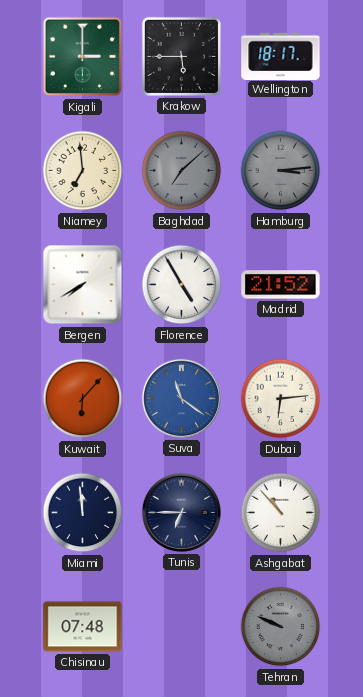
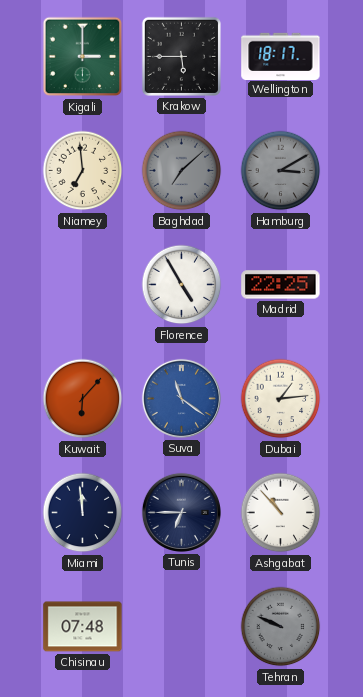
Hamburg: 3:14 -> 3:10 (281, 171)
Bergen: 7:40 -> none (83, 285)
Madrid: 21:52 -> 22:25 (281, 285)
Dubai: 6:14 -> 1:14 (281, 399)
